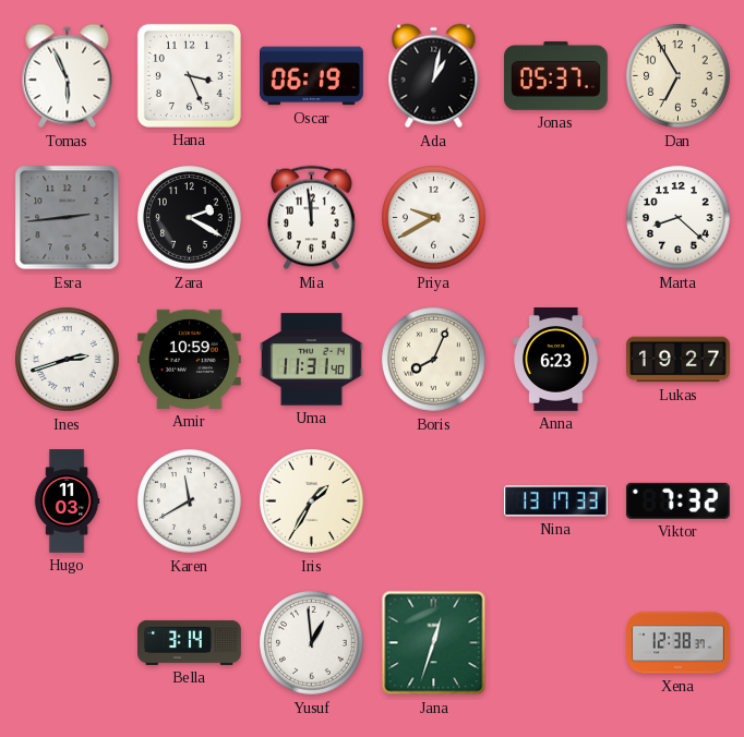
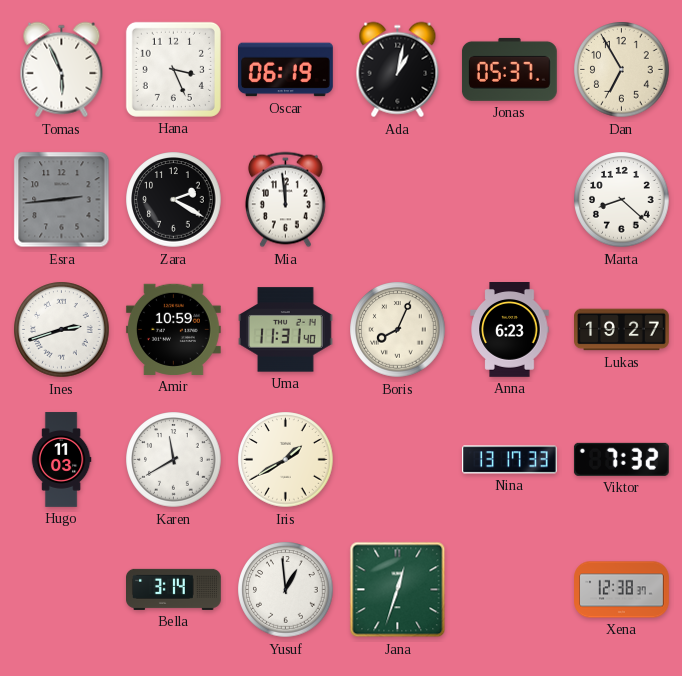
Priya: 9:40 -> none (434, 218)
Iris: 1:35 -> 1:40 (286, 460)
